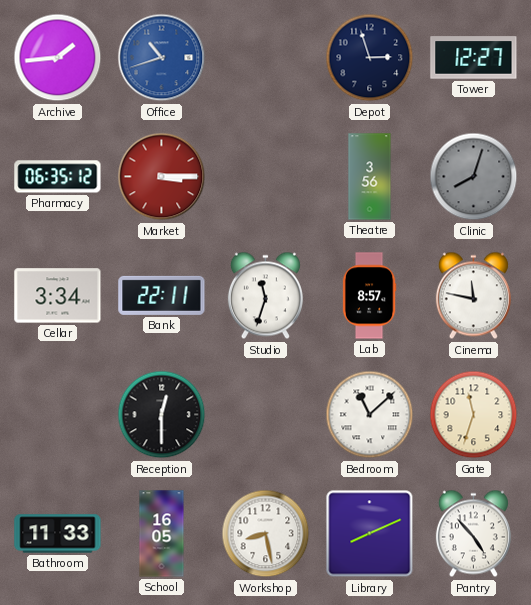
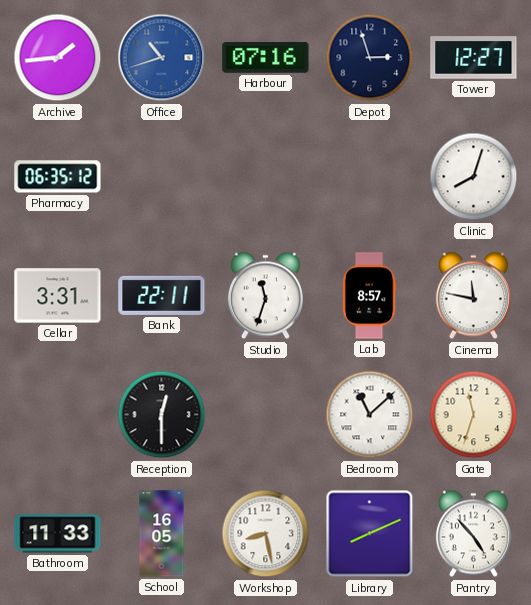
Harbour: none -> 07:16 (266, 58)
Market: 3:15 -> none (162, 177)
Theatre: 3:56 -> none (370, 177)
Clinic dial: grey -> white (474, 177)
Cellar: 3:34 -> 3:31 (58, 296)
